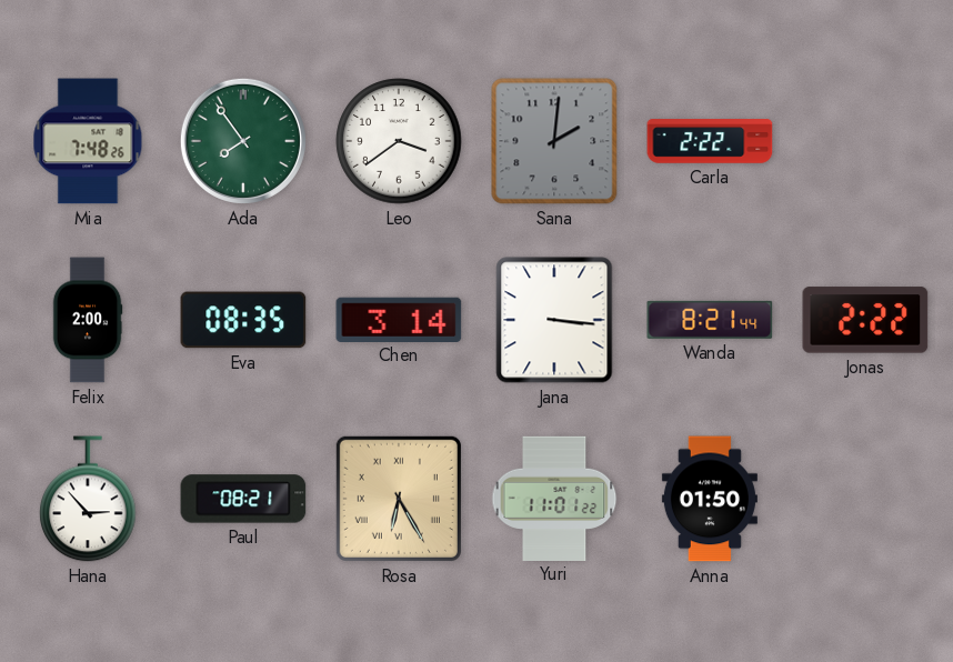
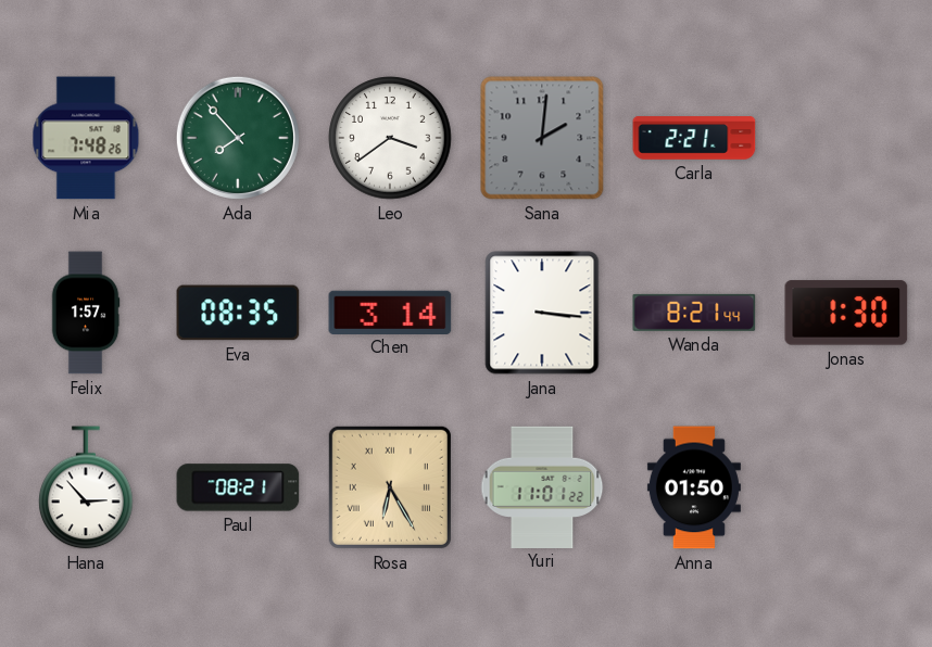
Ada: 7:54 -> 7:53 (238, 138)
Carla: 2:22 -> 2:21 (694, 138)
Felix: 2:00 -> 1:57 (86, 313)
Jonas: 2:22 -> 1:30 (846, 313)
